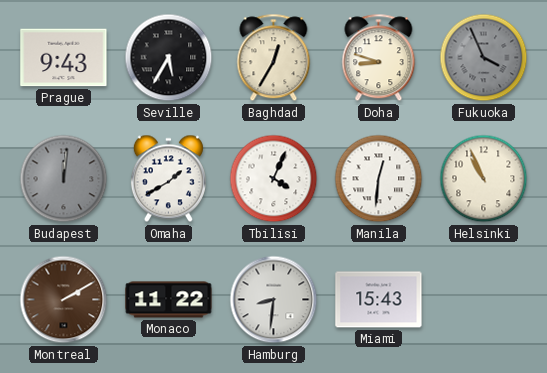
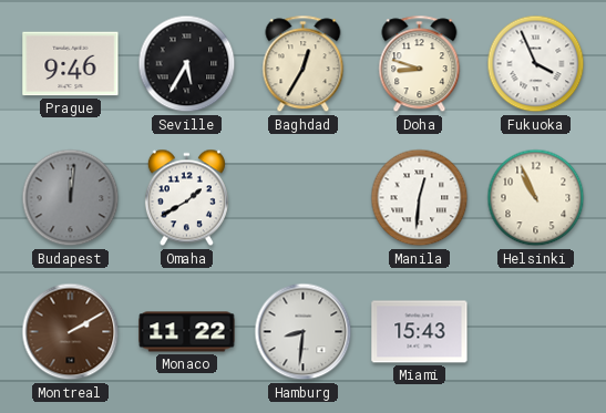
Prague: 9:43 -> 9:46 (71, 64)
Fukuoka dial: grey -> white (536, 64)
Tbilisi: 4:04 -> none (274, 179)
